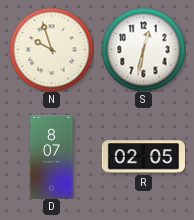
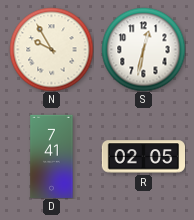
N: 9:57 -> 9:55 (51, 49)
D: 8:07 -> 7:41 (52, 156)
